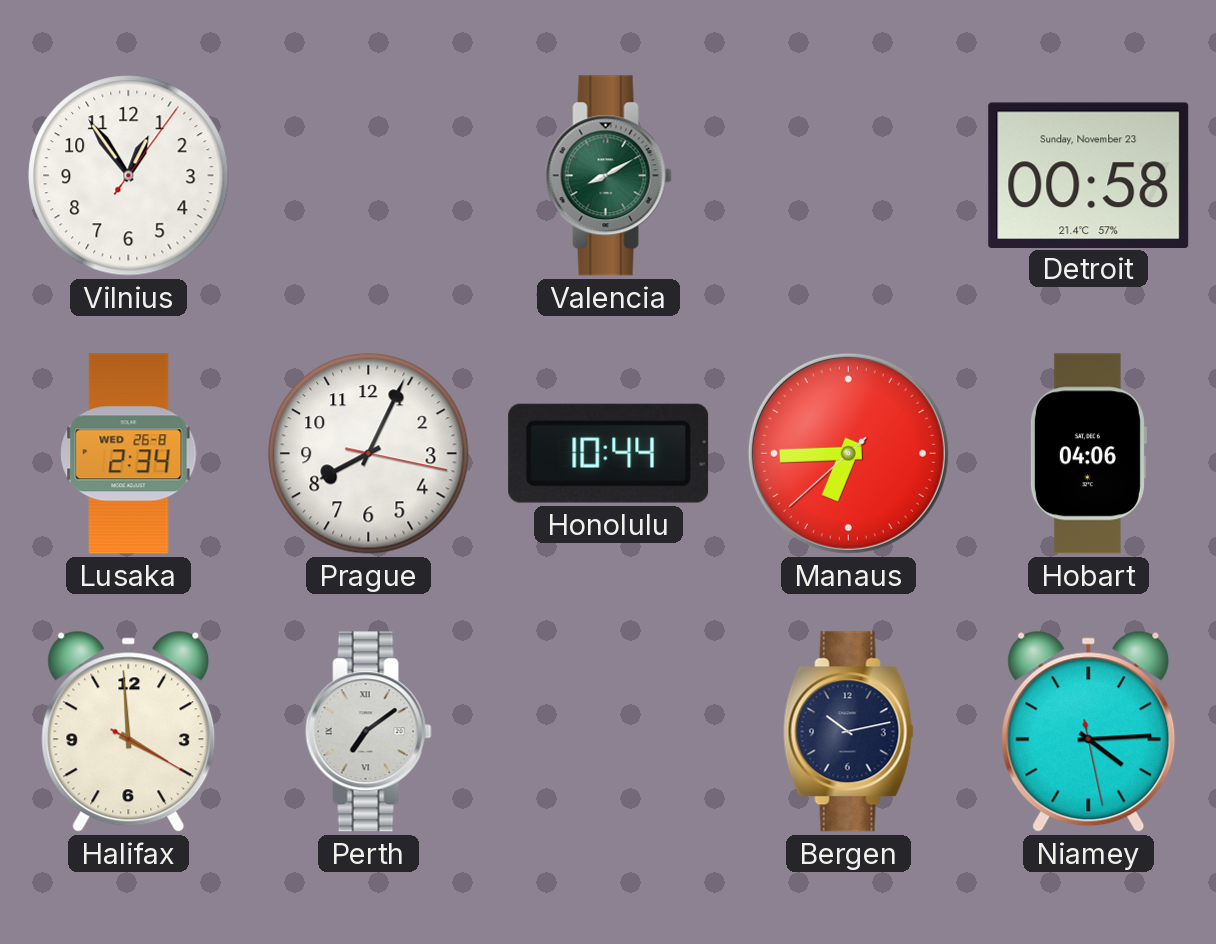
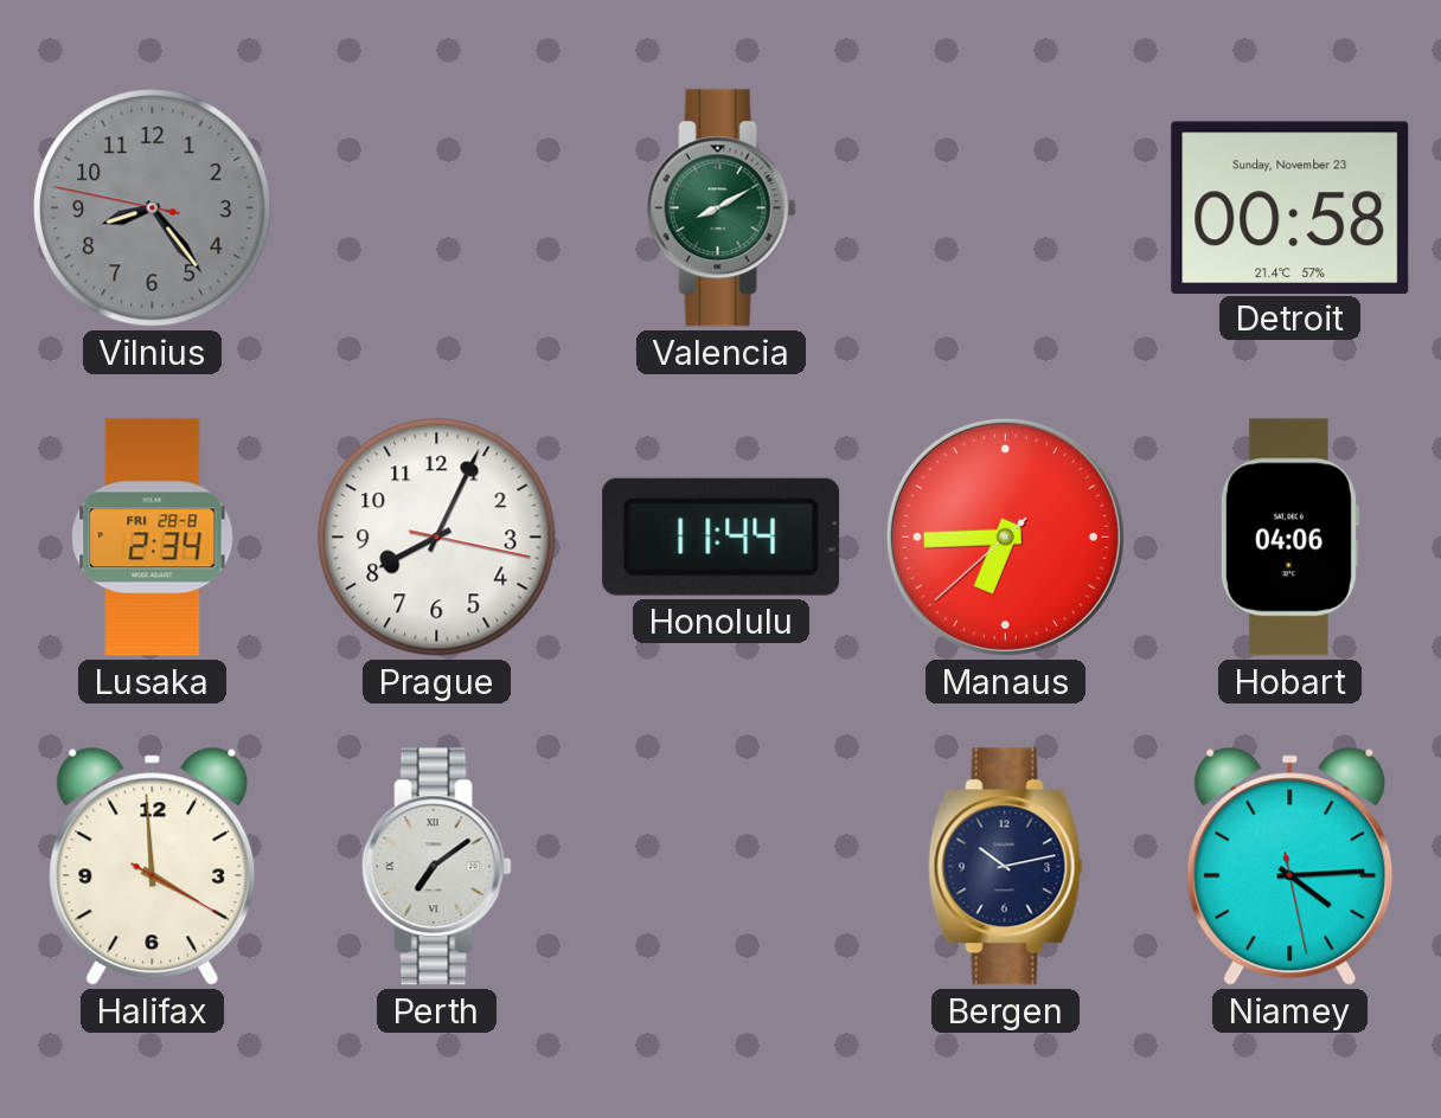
Vilnius: 12:54 -> 8:23 (153, 208)
Vilnius dial: white -> grey (153, 208)
Lusaka date: WED 26-8 -> FRI 28-8 (153, 538)
Honolulu: 10:44 -> 11:44 (722, 536)
